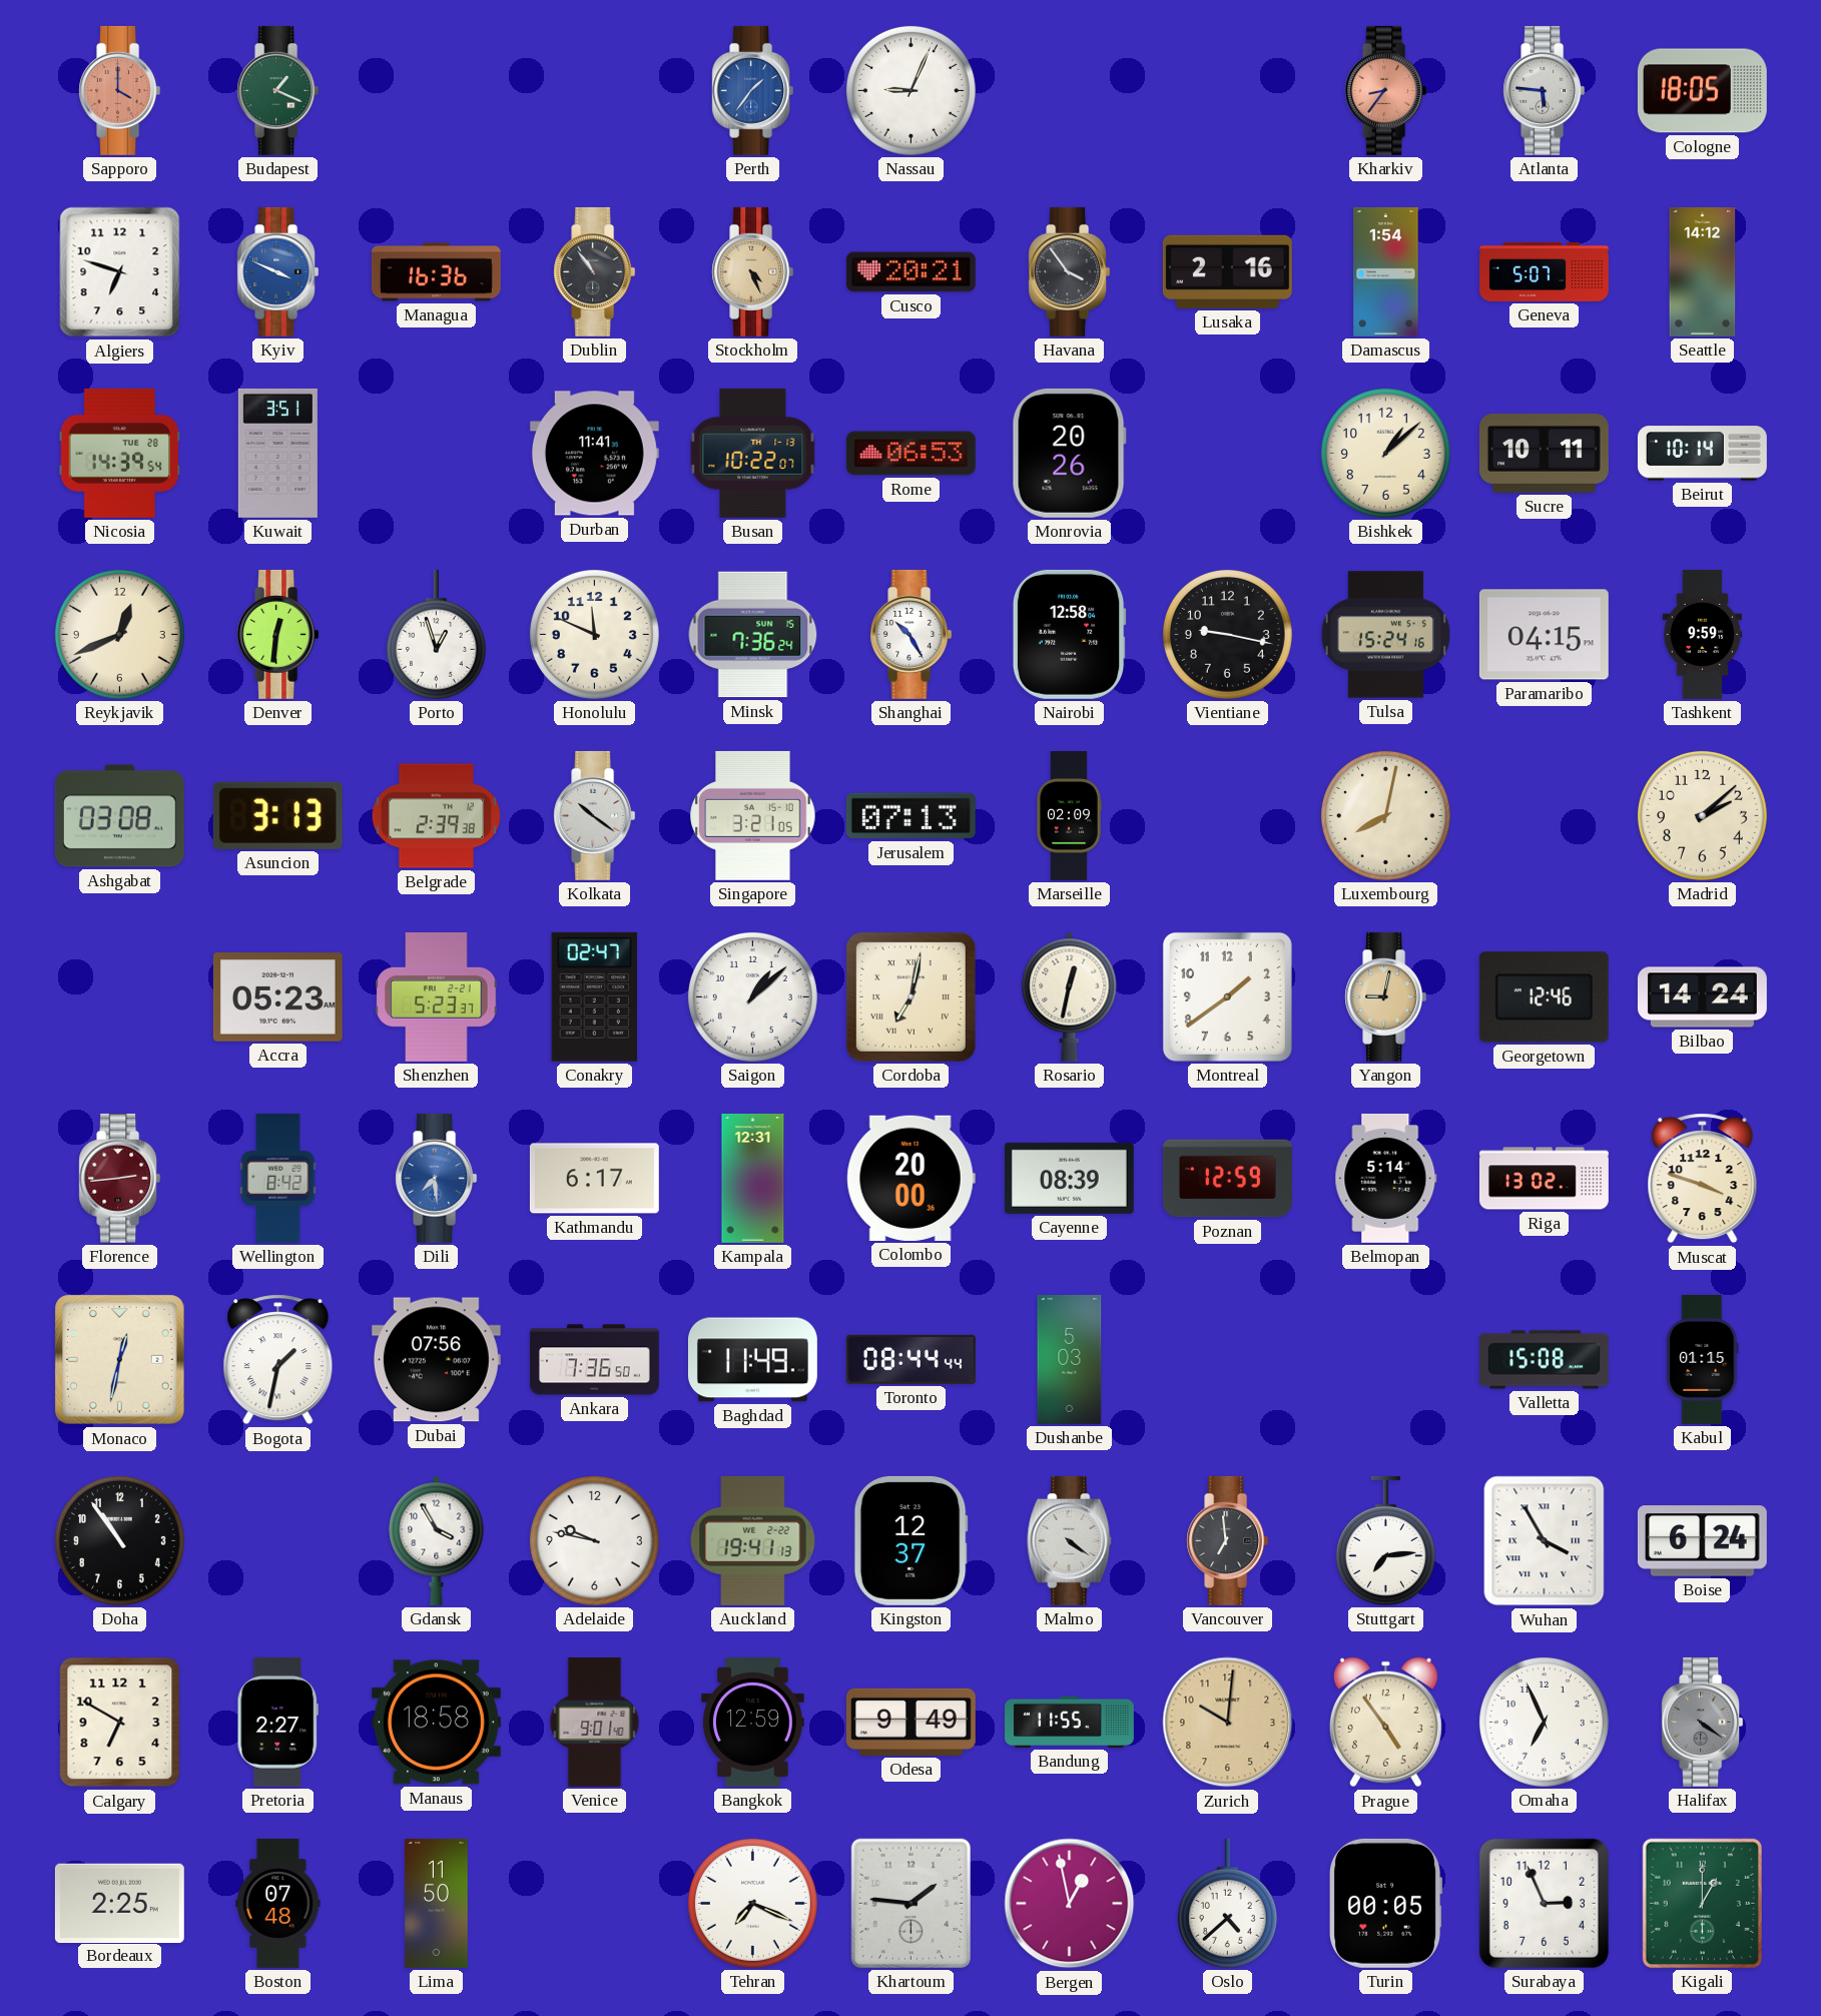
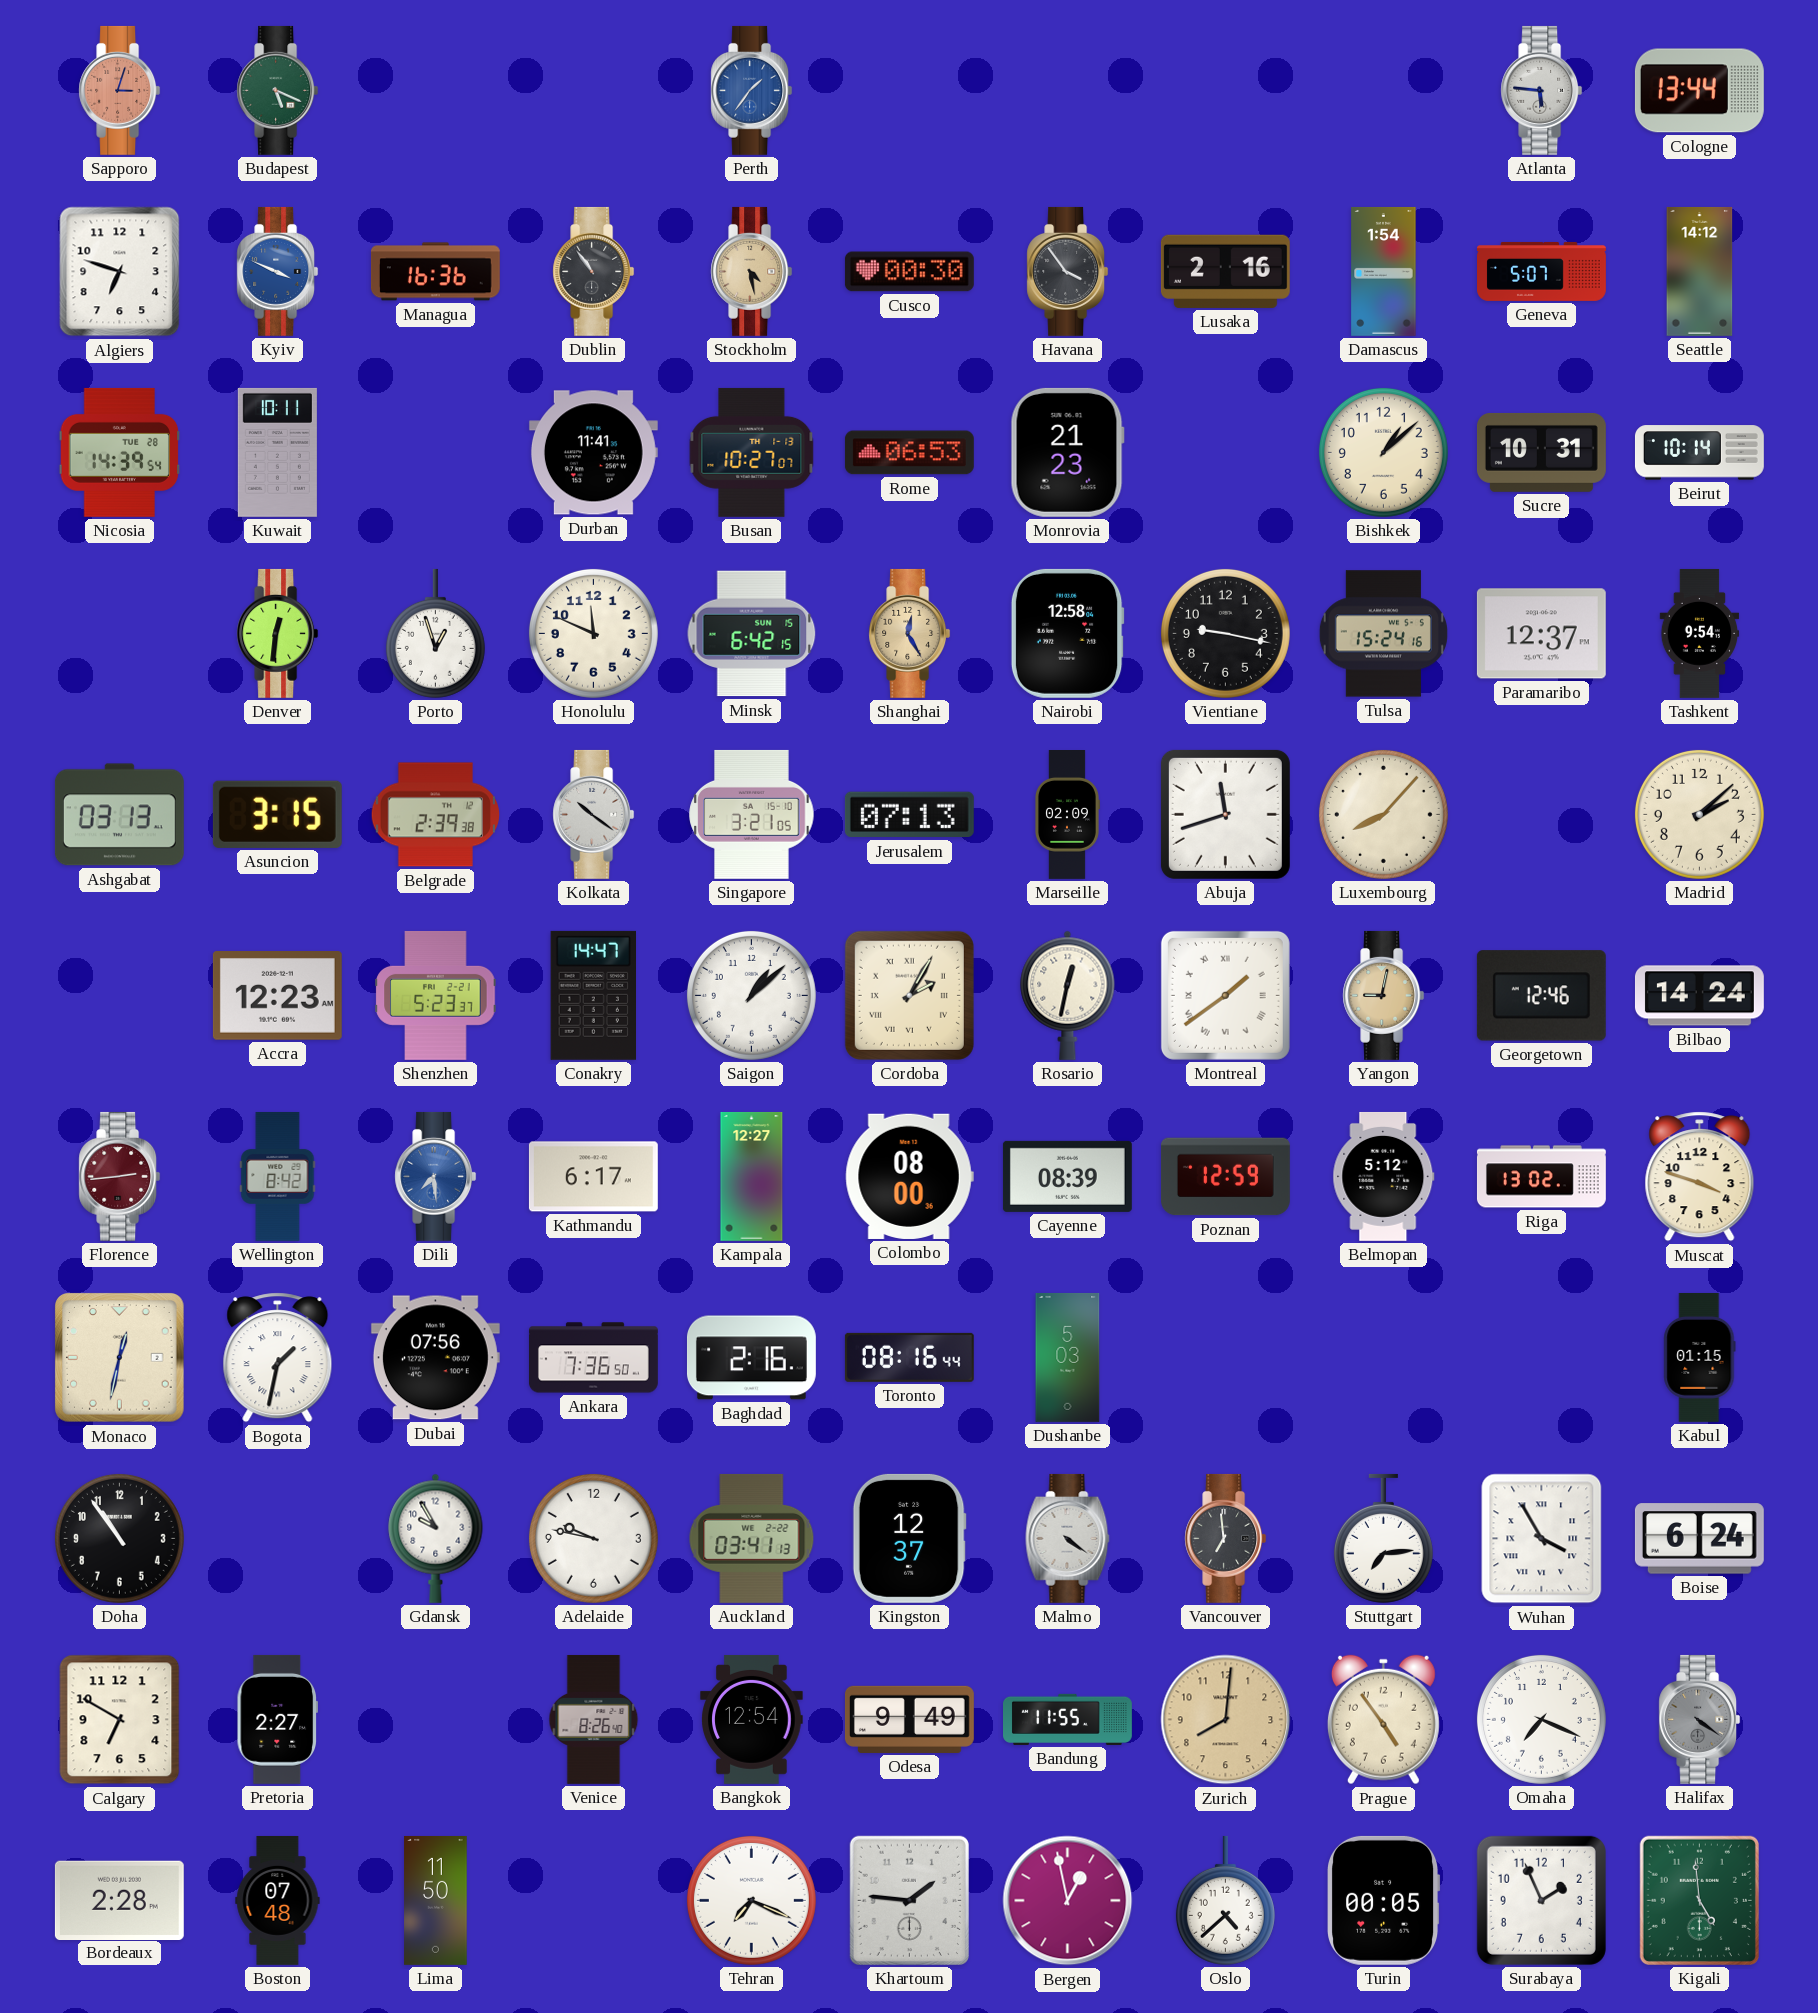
Sapporo: 4:00 -> 3:03 (120, 90)
Budapest: 1:19 -> 5:19 (278, 90)
Nassau: 9:04 -> none (911, 90)
Kharkiv: 8:36 -> none (1386, 90)
Cologne: 18:05 -> 13:44 (1699, 91)
Stockholm: 4:26 -> 4:28 (752, 271)
Cusco: 20:21 -> 00:30 (909, 272)
Kuwait: 3:51 -> 10:11 (277, 452)
Busan: 10:22 -> 10:27 (752, 452)
Monrovia: 20:26 -> 21:23 (1067, 452)
Sucre: 10:11 -> 10:31 (1541, 452)
Reykjavik: 12:41 -> none (119, 634)
Minsk: 7:36 -> 6:42 (752, 634)
Shanghai: 10:25 -> 12:25 (910, 633)
Shanghai dial: white -> champagne (910, 633)
Paramaribo: 04:15 -> 12:37 (1541, 634)
Tashkent: 9:59 -> 9:54 (1700, 633)
Ashgabat: 03:08 -> 03:13 (119, 815)
Asuncion: 3:13 -> 3:15 (277, 814)
Abuja: none -> 11:42 (1225, 814)
Luxembourg: 8:02 -> 8:07 (1383, 814)
Accra: 05:23 -> 12:23 (277, 996)
Conakry: 02:47 -> 14:47 (593, 995)
Cordoba: 7:02 -> 2:05 (909, 995)
Montreal numerals: Arabic -> Roman (1225, 995)
Kampala: 12:31 -> 12:27 (752, 1176)
Colombo: 20:00 -> 08:00 (909, 1176)
Belmopan: 5:14 -> 5:12 (1384, 1176)
Baghdad: 11:49 -> 2:16 (751, 1358)
Toronto: 08:44 -> 08:16 (909, 1357)
Valletta: 15:08 -> none (1544, 1360)
Gdansk: 3:55 -> 9:55 (436, 1538)
Auckland: 19:41 -> 03:41 (752, 1538)
Manaus: 18:58 -> none (436, 1723)
Venice: 9:01 -> 8:26 (594, 1719)
Bangkok: 12:59 -> 12:54 (752, 1719)
Zurich: 10:01 -> 8:01 (1226, 1720)
Omaha: 6:56 -> 7:19 (1541, 1719)
Bordeaux: 2:25 -> 2:28 (119, 1900)
Surabaya: 2:56 -> 1:56 (1541, 1900)
Kigali: 1:00 -> 4:59 (1699, 1900)
